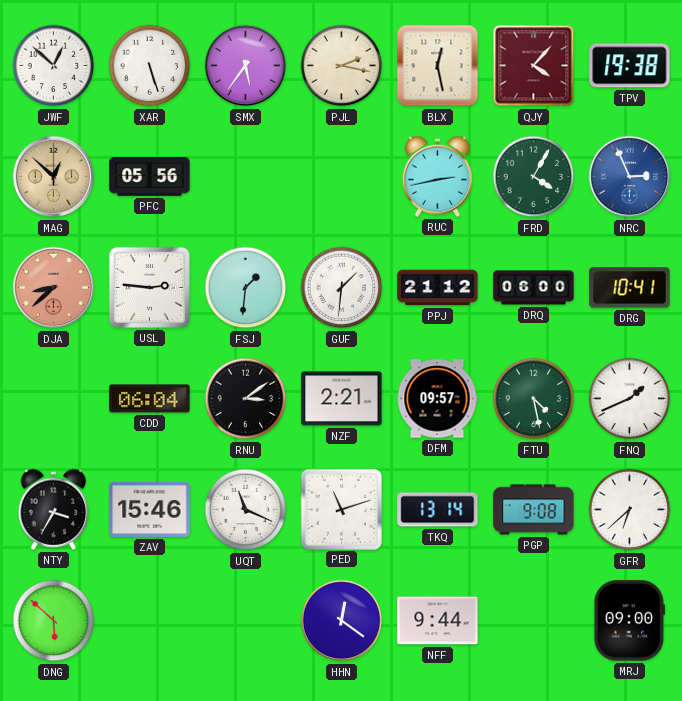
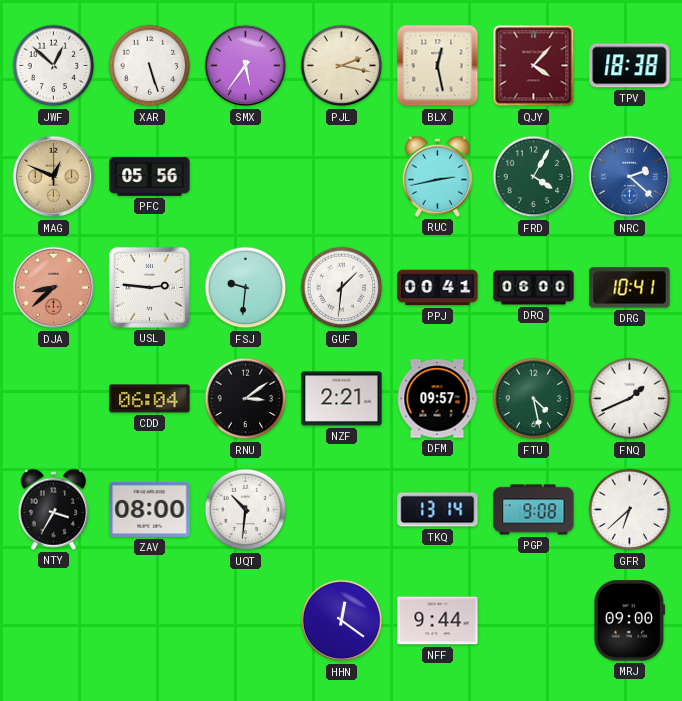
TPV: 19:38 -> 18:38 (630, 66)
MAG: 12:52 -> 12:49 (54, 177)
NRC: 2:56 -> 2:22 (630, 177)
FSJ: 1:31 -> 9:31 (246, 288)
PPJ: 21:12 -> 00:41 (438, 288)
ZAV: 15:46 -> 08:00 (150, 509)
UQT: 11:19 -> 10:31 (246, 510)
PED: 11:12 -> none (341, 509)
DNG: 5:52 -> none (54, 621)
